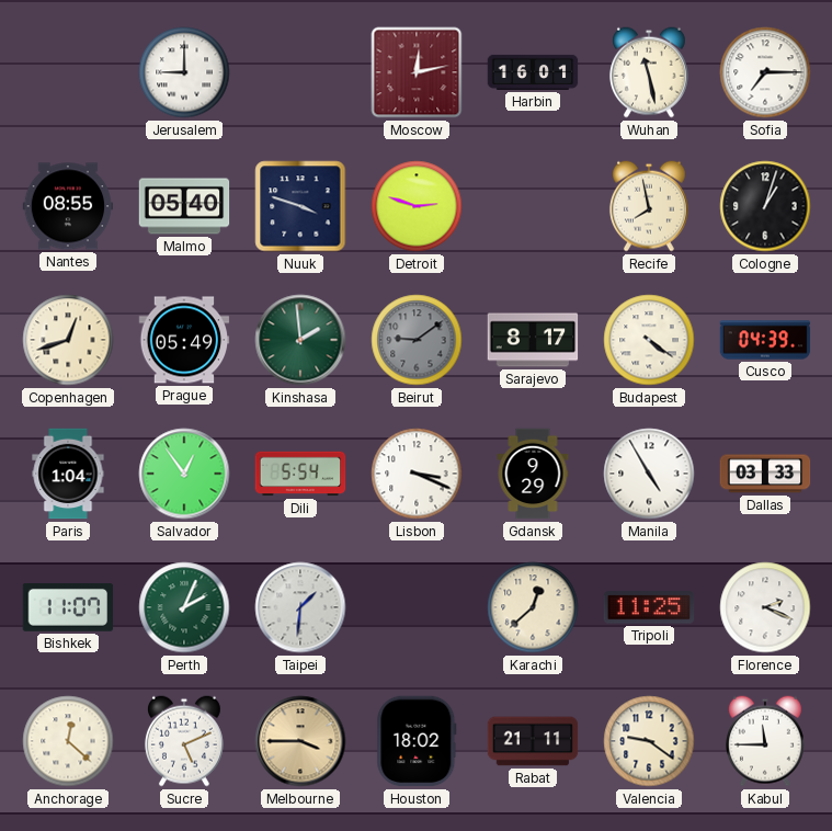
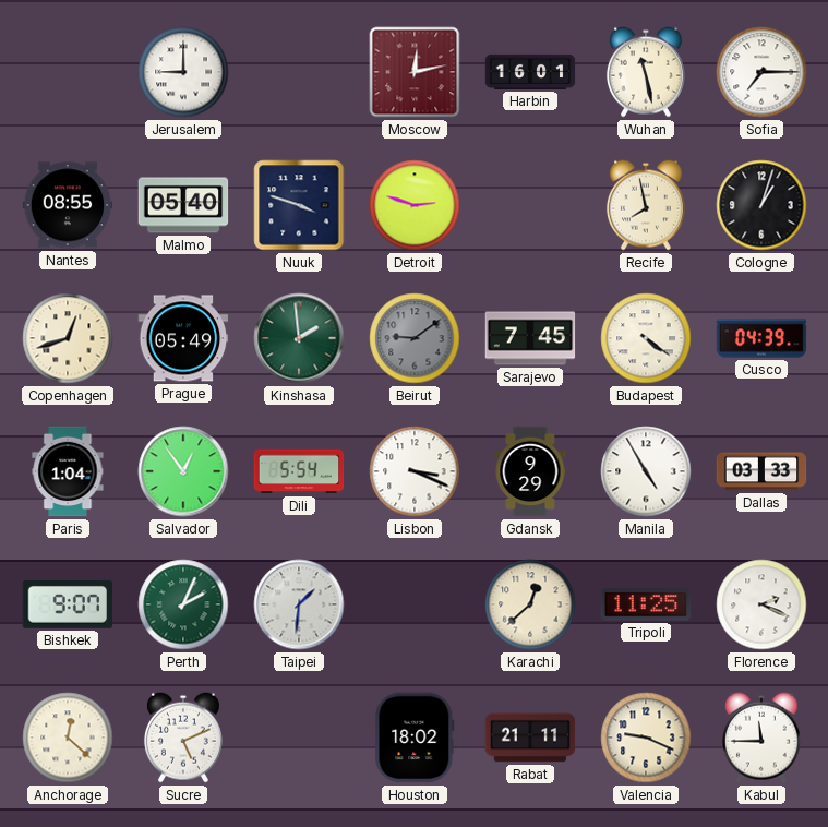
Sarajevo: 8:17 -> 7:45 (530, 338)
Bishkek: 11:07 -> 9:07 (68, 604)
Melbourne: 3:45 -> none (300, 741)
Valencia: 9:21 -> 9:19 (646, 738)
